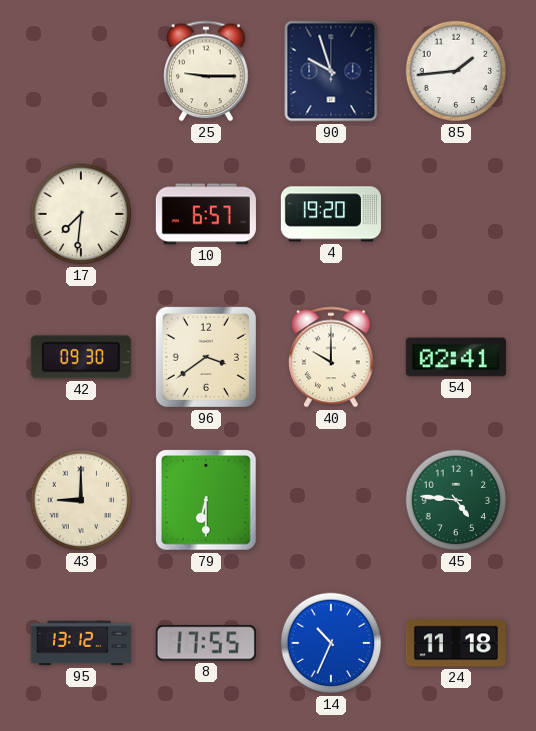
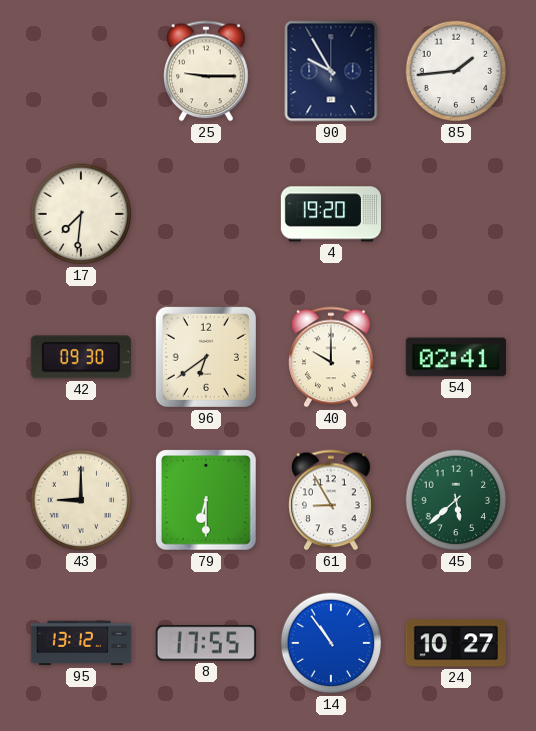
90: 9:57 -> 9:55 (331, 71)
10: 6:57 -> none (206, 214)
96: 3:39 -> 6:39 (206, 357)
61: none -> 8:55 (331, 500)
45: 4:46 -> 5:38 (456, 500)
14: 10:34 -> 10:54 (331, 643)
24: 11:18 -> 10:27 (456, 643)
